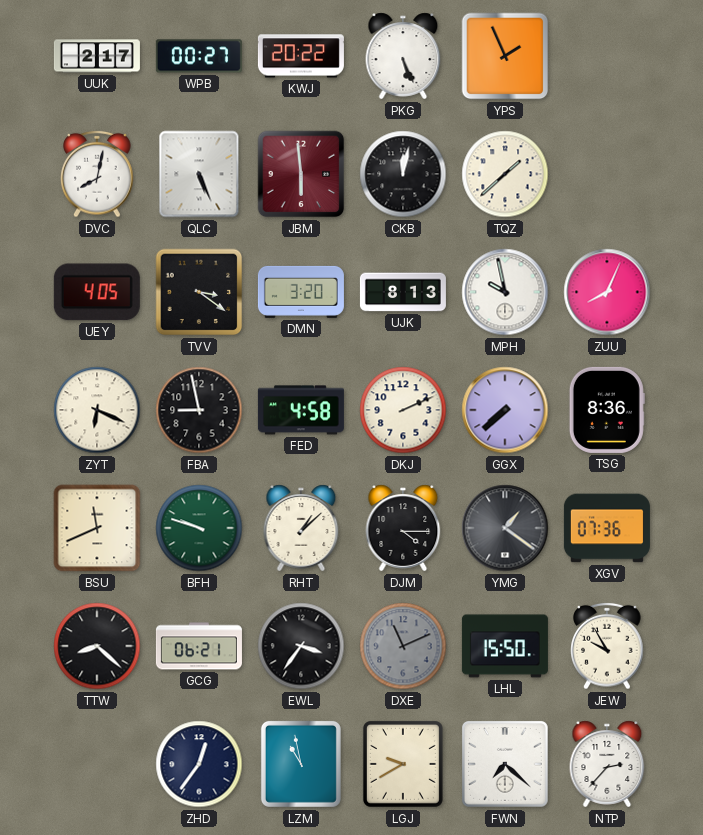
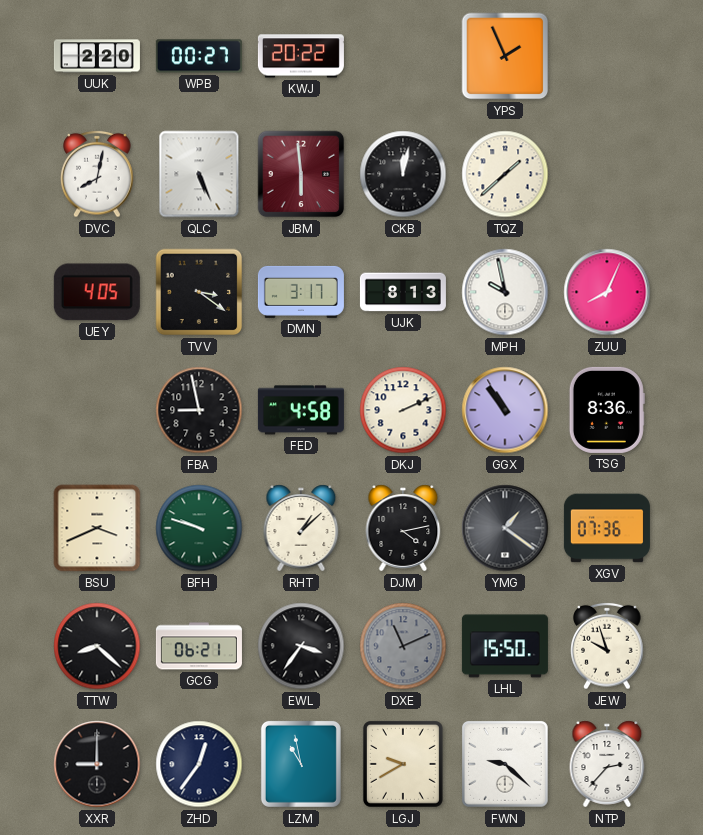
UUK: 2:17 -> 2:20 (97, 56)
PKG: 5:26 -> none (403, 56)
DMN: 3:20 -> 3:17 (301, 292)
ZYT: 6:19 -> none (97, 410)
GGX: 7:38 -> 10:54 (505, 410)
BSU: 11:41 -> 3:41 (97, 528)
DJM: 4:15 -> 4:13 (403, 528)
JEW: 9:55 -> 9:57 (607, 646)
XXR: none -> 9:00 (97, 764)
FWN: 7:22 -> 9:22 (505, 764)
